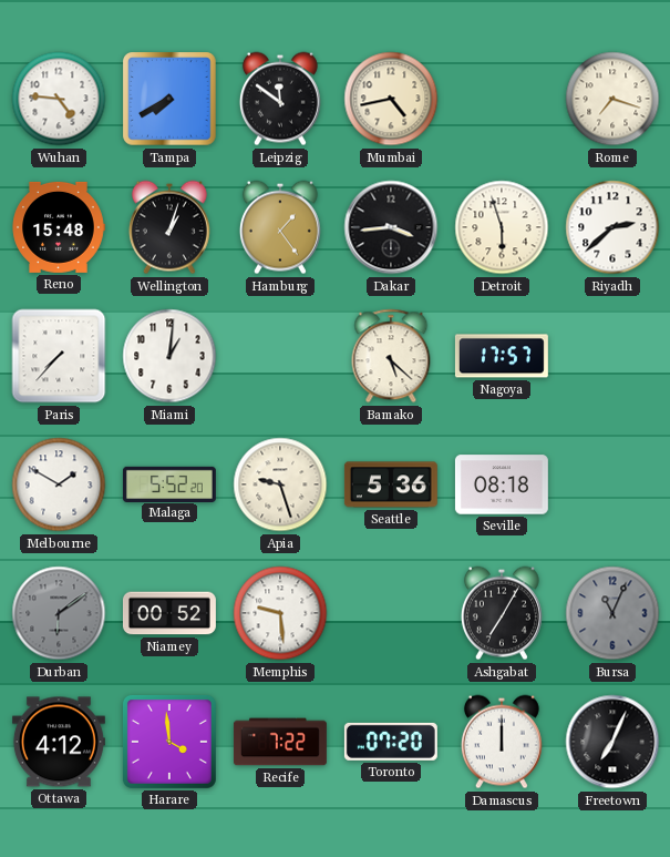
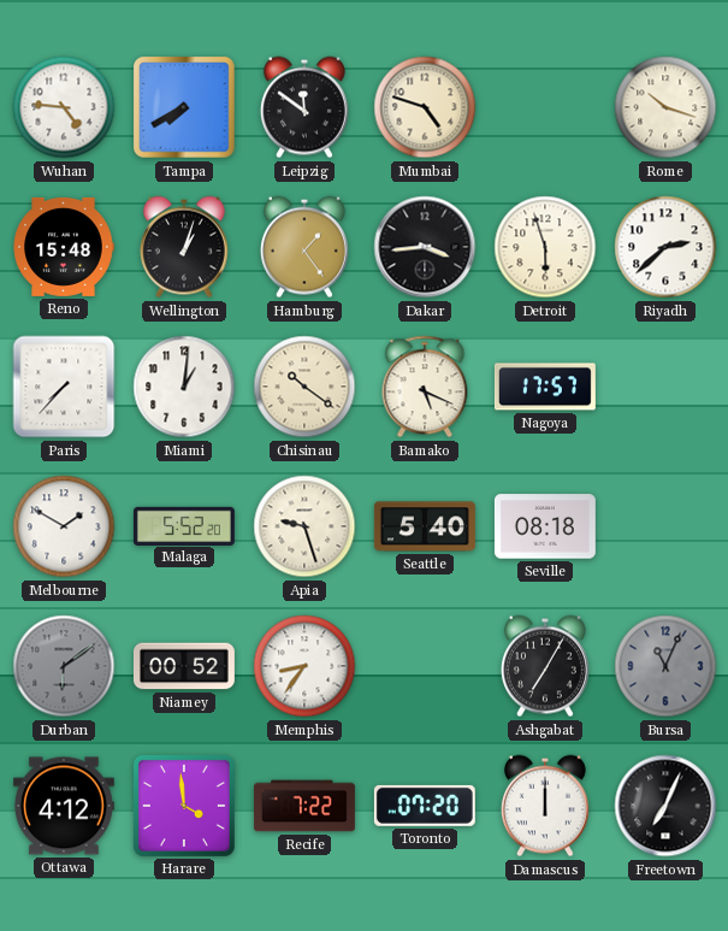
Mumbai: 4:43 -> 4:48 (425, 107)
Rome: 7:18 -> 10:18 (665, 107)
Chisinau: none -> 10:21 (304, 387)
Bamako: 5:22 -> 5:19 (425, 387)
Seattle: 5:36 -> 5:40 (425, 526)
Memphis: 9:29 -> 8:36 (304, 666)
